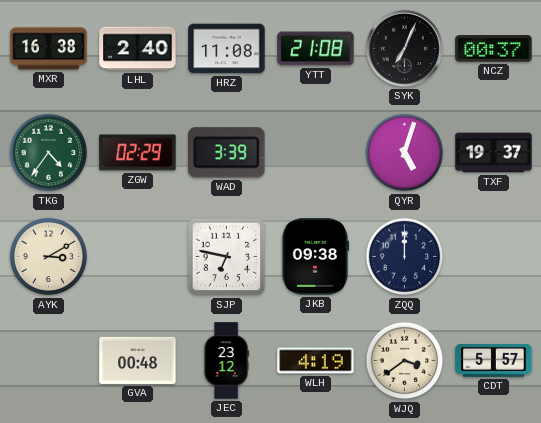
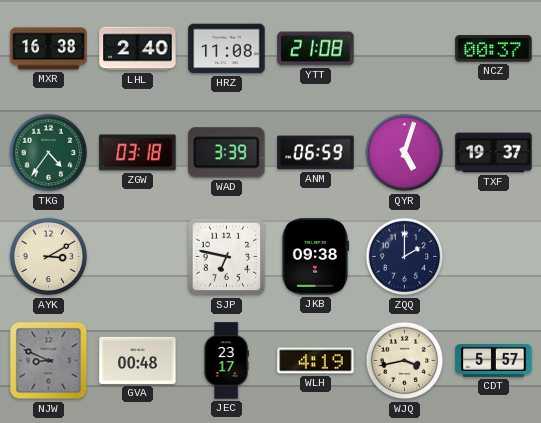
SYK: 7:04 -> none (404, 48)
ZGW: 02:29 -> 03:18 (138, 153)
ANM: none -> 06:59 (316, 153)
ZQQ: 12:00 -> 2:00 (405, 257)
NJW: none -> 8:49 (49, 361)
JEC: 23:12 -> 23:17 (226, 361)
WJQ: 3:39 -> 3:43 (405, 361)
